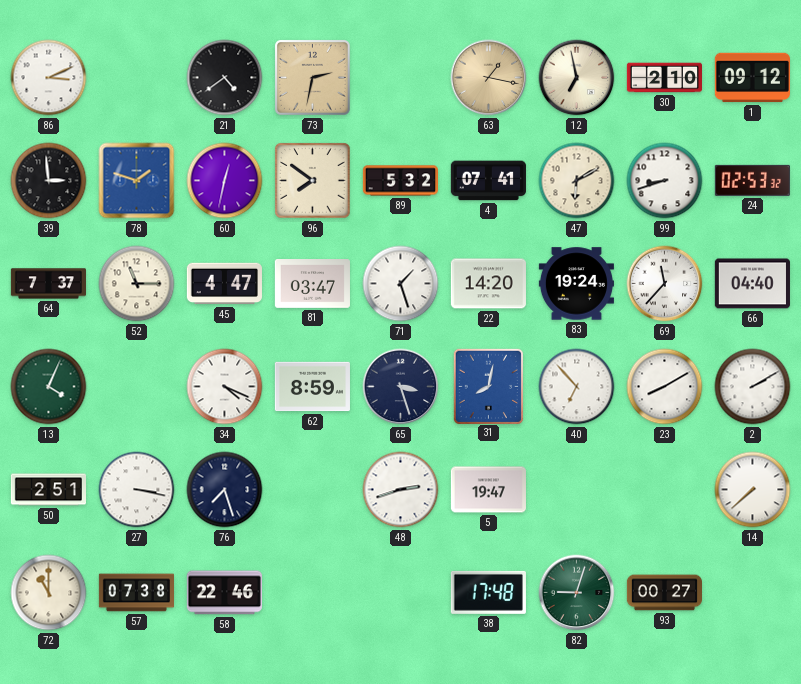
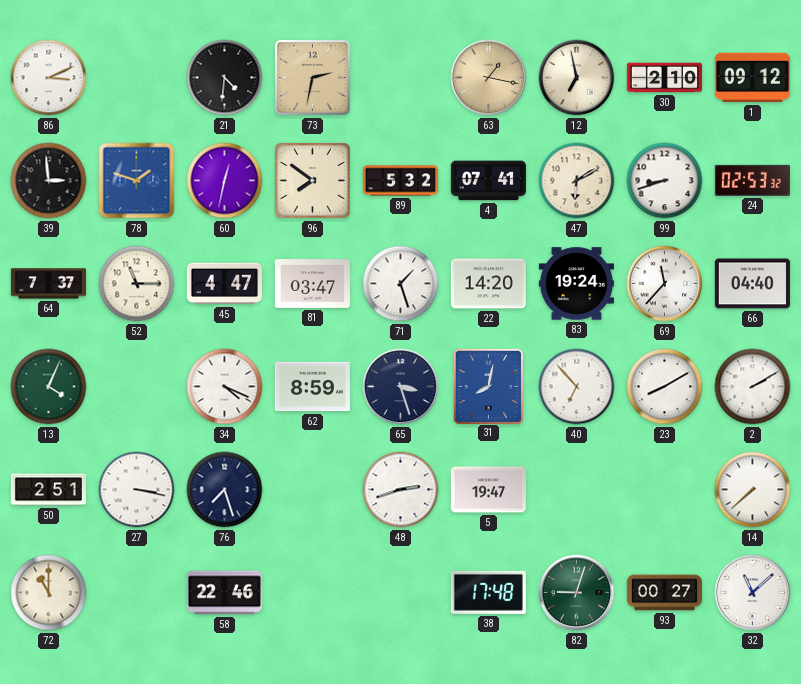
21: 4:39 -> 4:31 (225, 78)
57: 07:38 -> none (136, 593)
32: none -> 11:08 (753, 593)
